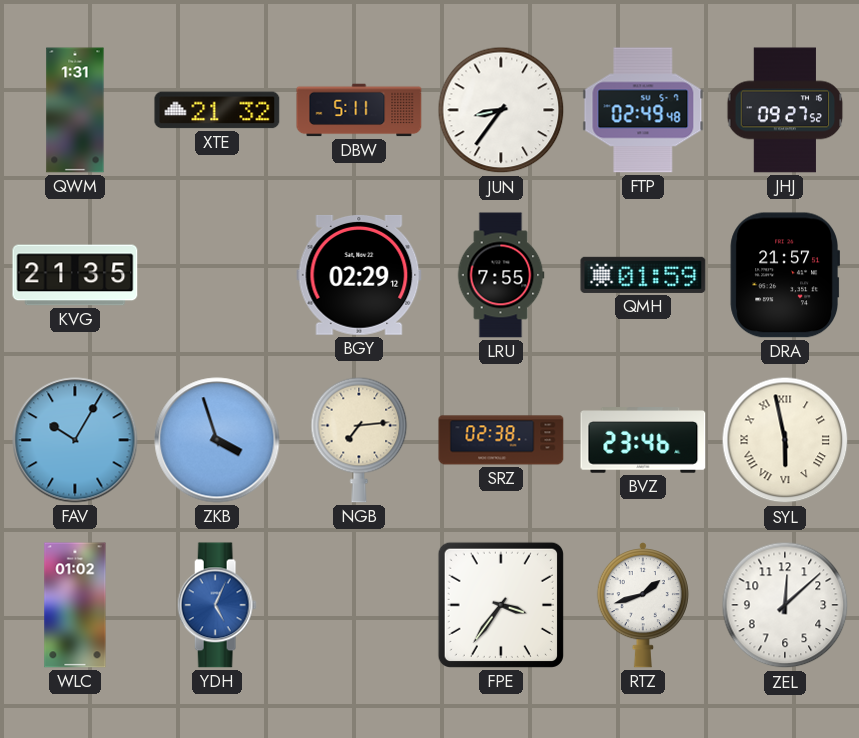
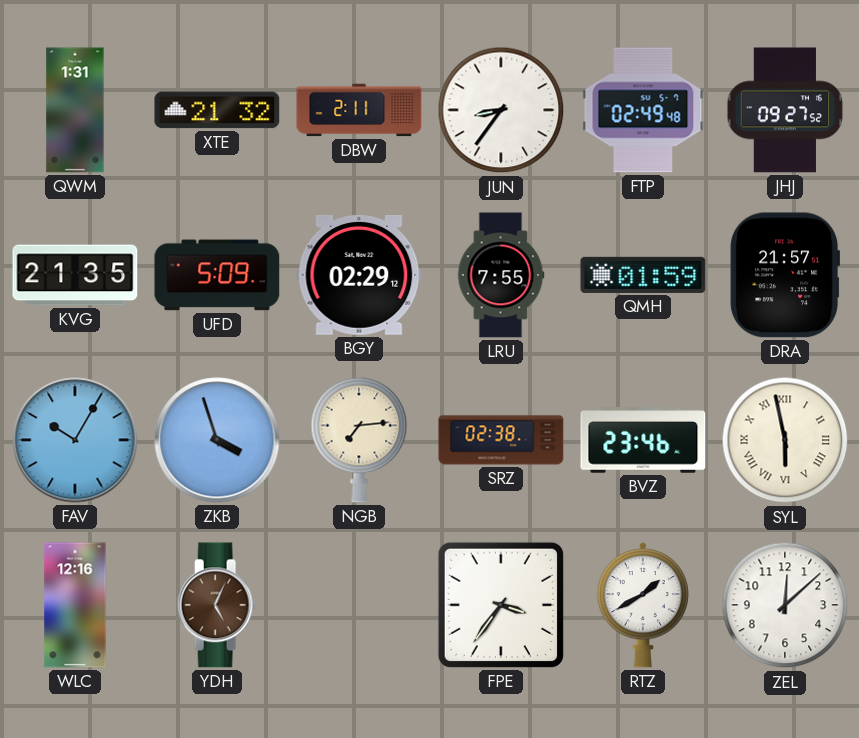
DBW: 5:11 -> 2:11 (359, 110)
UFD: none -> 5:09 (217, 275)
WLC: 01:02 -> 12:16 (75, 605)
YDH dial: blue -> brown (217, 605)
RTZ: 1:42 -> 1:40 (643, 606)
